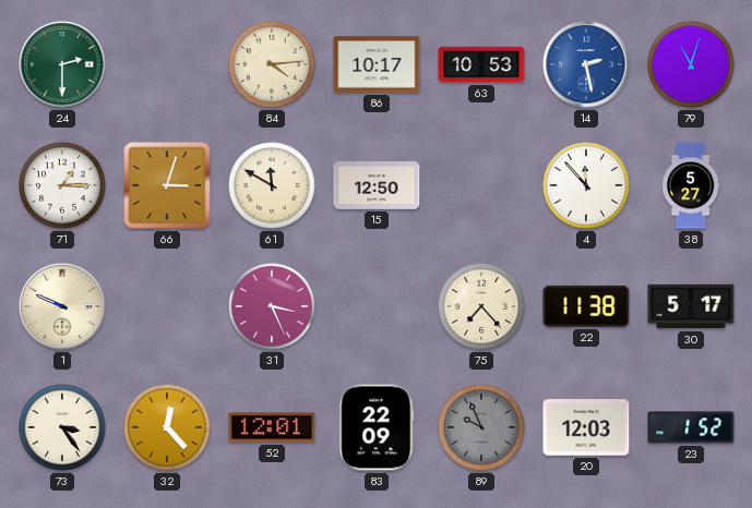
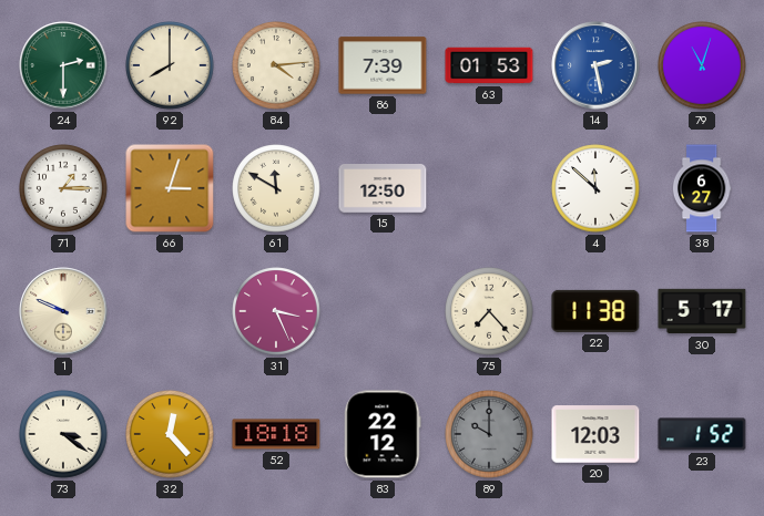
92: none -> 8:00 (170, 65)
86: 10:17 -> 7:39 (383, 65)
63: 10:53 -> 01:53 (489, 65)
4: 11:53 -> 11:52 (595, 188)
38: 5:27 -> 6:27 (702, 188)
73: 3:24 -> 3:21 (63, 434)
52: 12:01 -> 18:18 (276, 434)
83: 22:09 -> 22:12 (383, 434)
89: 9:56 -> 10:00 (489, 434)
